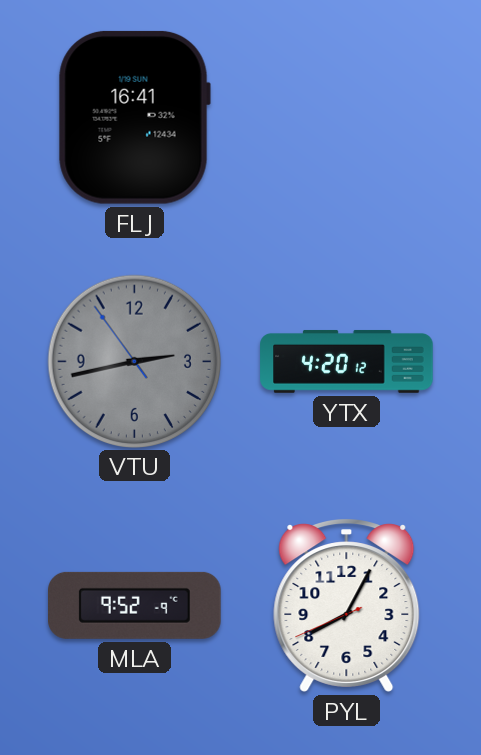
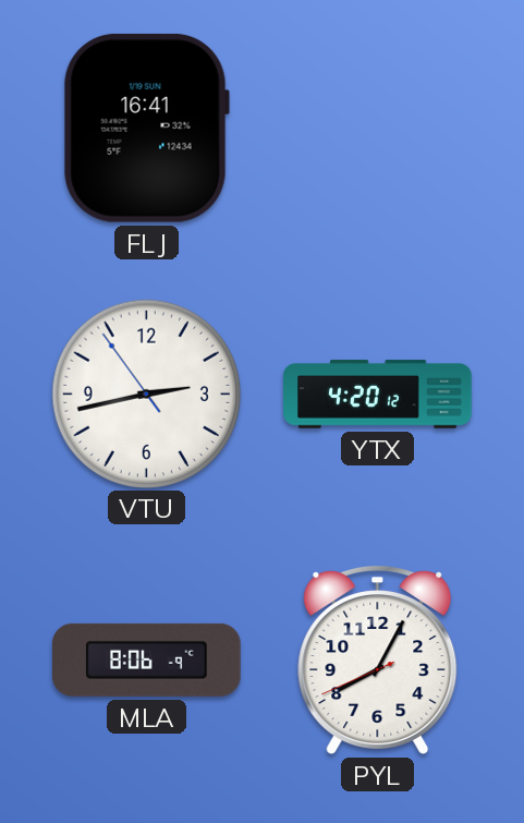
VTU dial: grey -> white (146, 394)
MLA: 9:52 -> 8:06 (147, 659)
